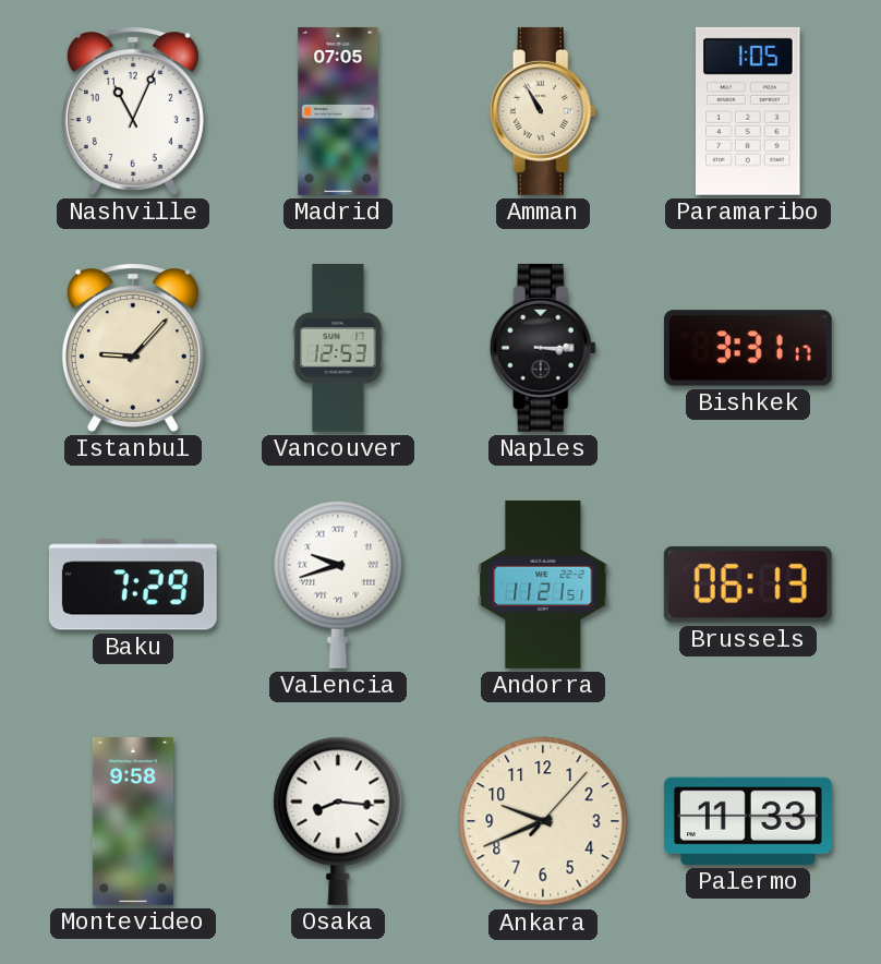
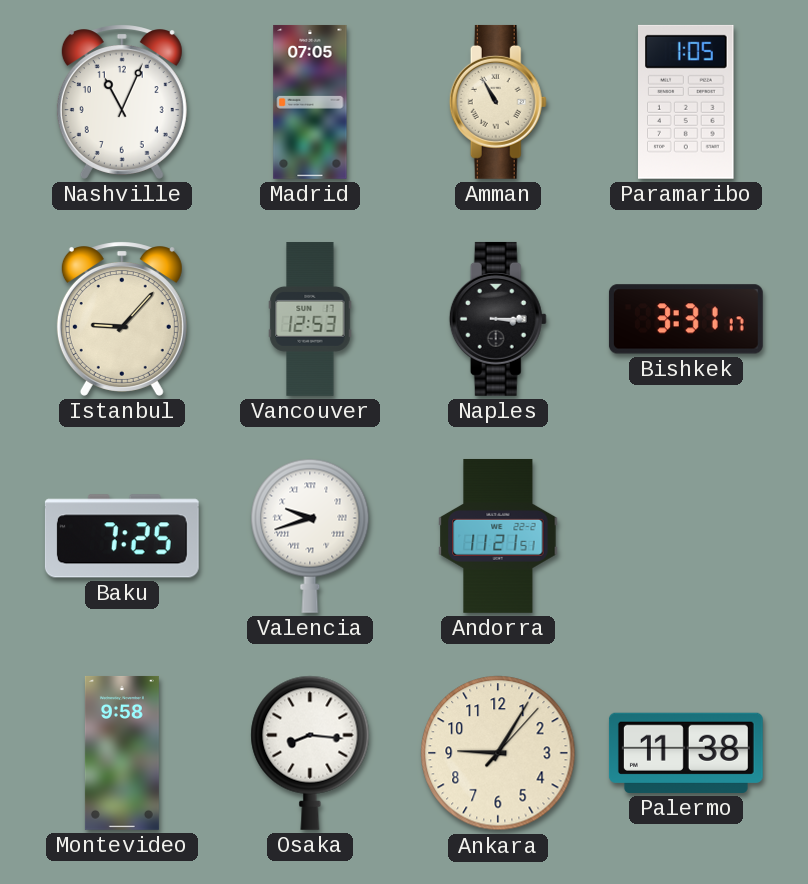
Baku: 7:29 -> 7:25 (122, 536)
Brussels: 06:13 -> none (748, 585)
Ankara: 9:41 -> 9:05 (498, 753)
Palermo: 11:33 -> 11:38 (686, 753)
